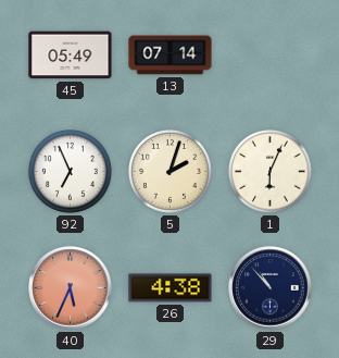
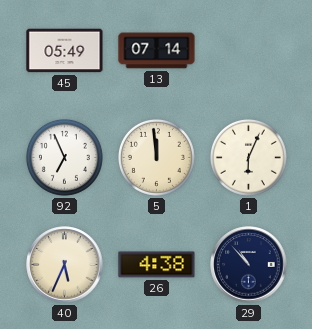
5: 2:03 -> 11:59 (156, 157)
40 dial: salmon -> cream (65, 265)
